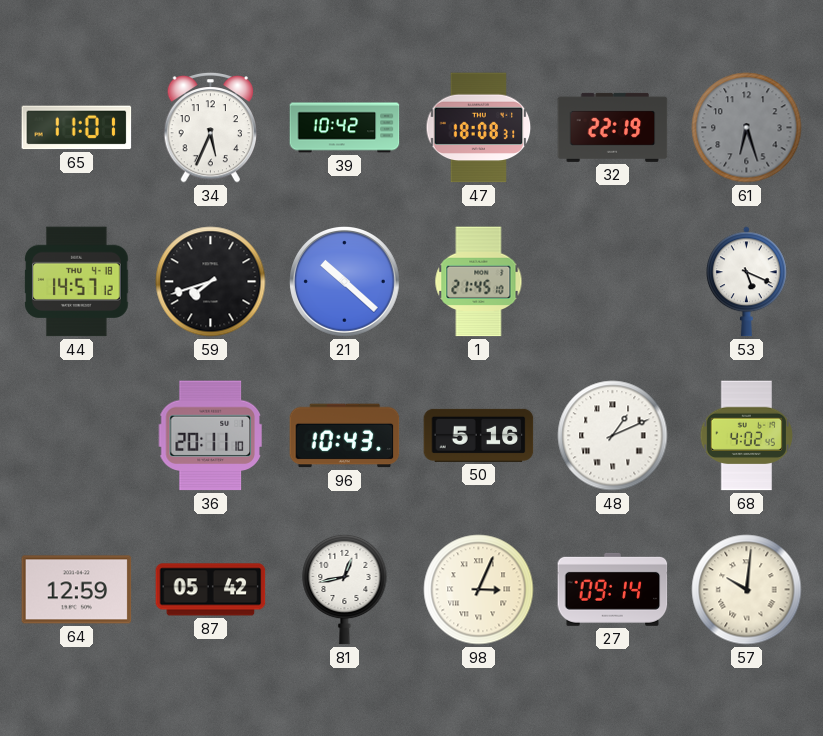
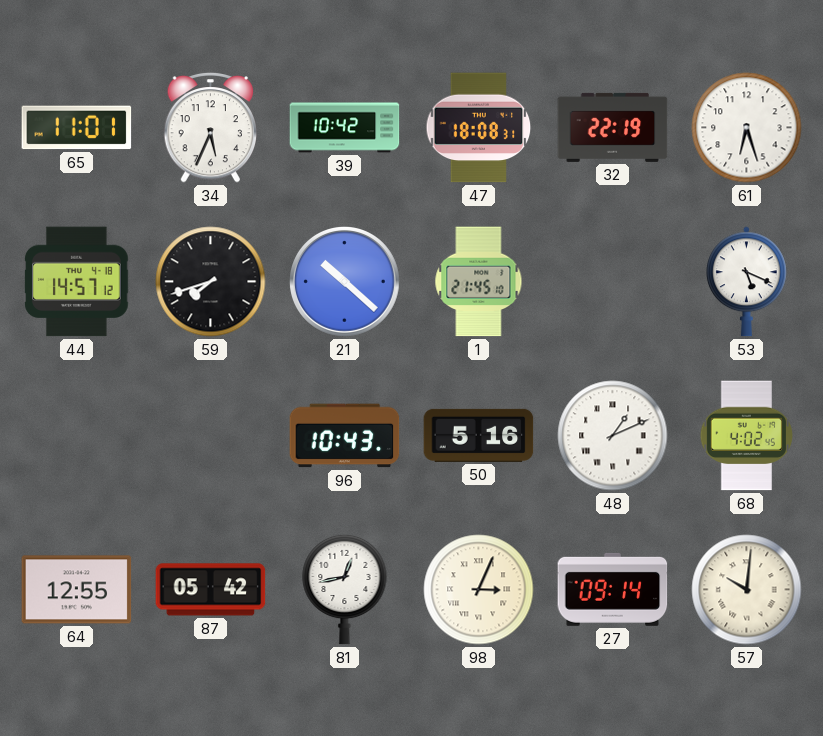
61 dial: grey -> white (747, 128)
36: 20:11 -> none (211, 436)
64: 12:59 -> 12:55 (77, 590)
